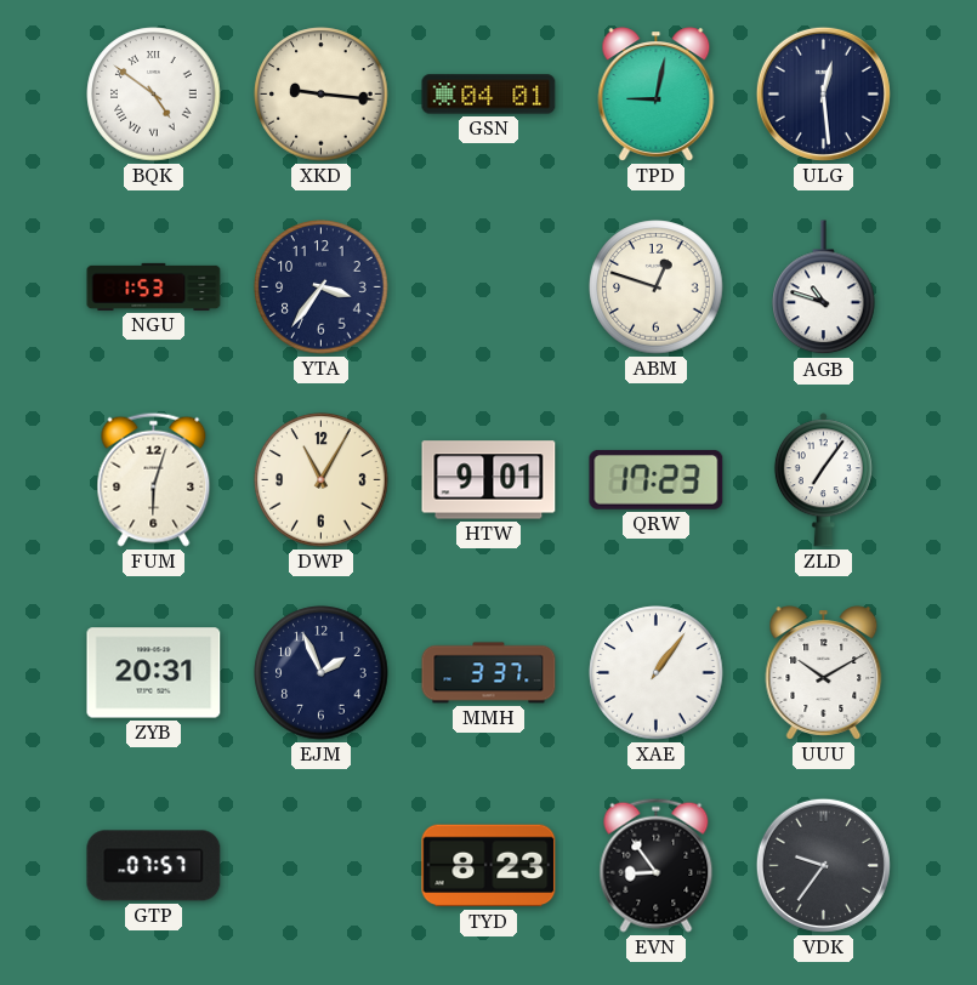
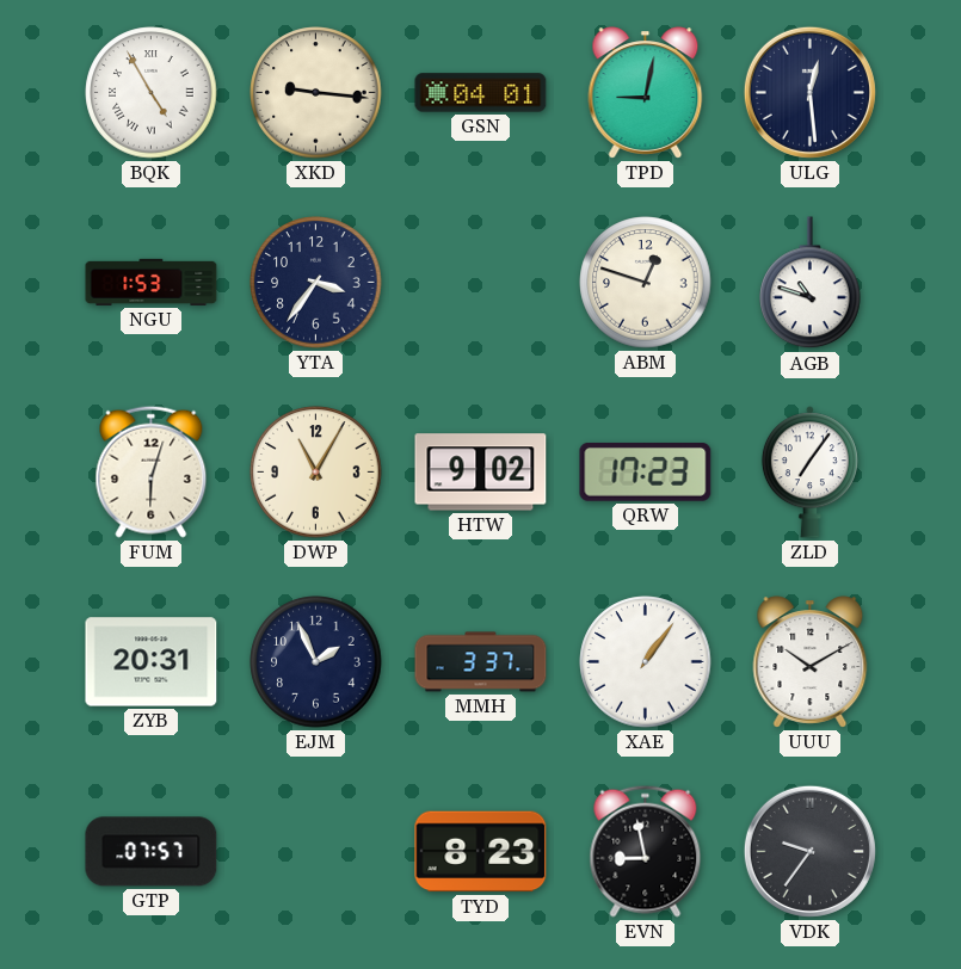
BQK: 4:51 -> 4:55 (152, 93)
HTW: 9:01 -> 9:02 (481, 473)
EVN: 8:54 -> 8:58 (646, 851)
